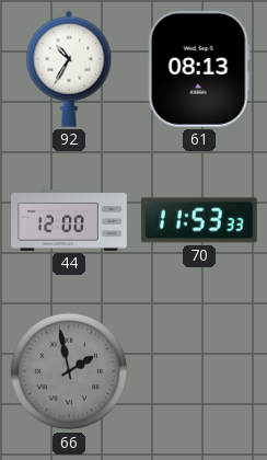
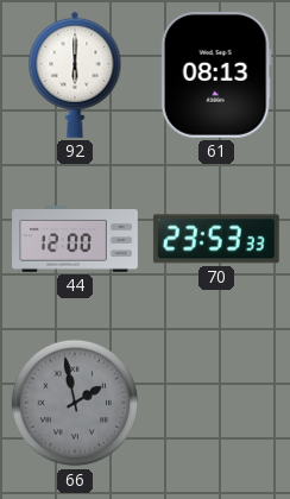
92: 10:35 -> 6:00 (75, 75)
70: 11:53 -> 23:53 (216, 239)
